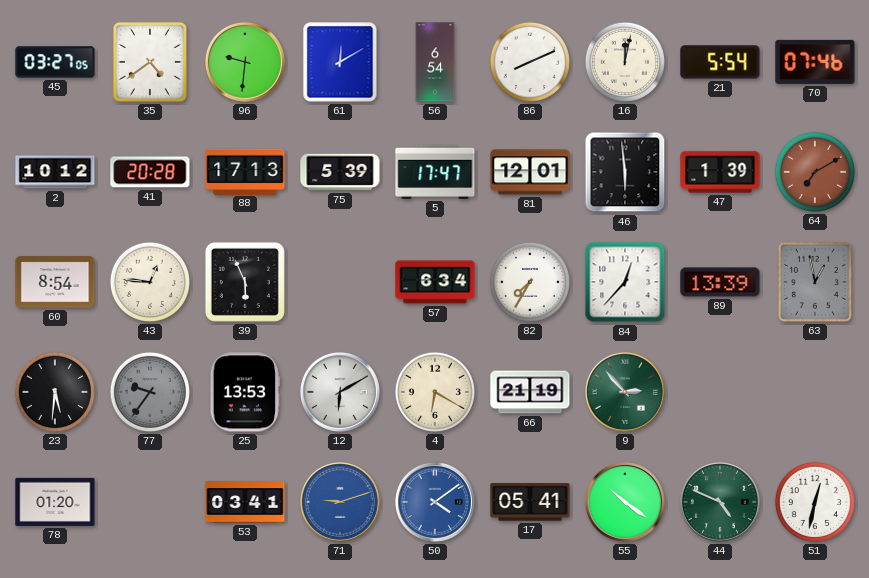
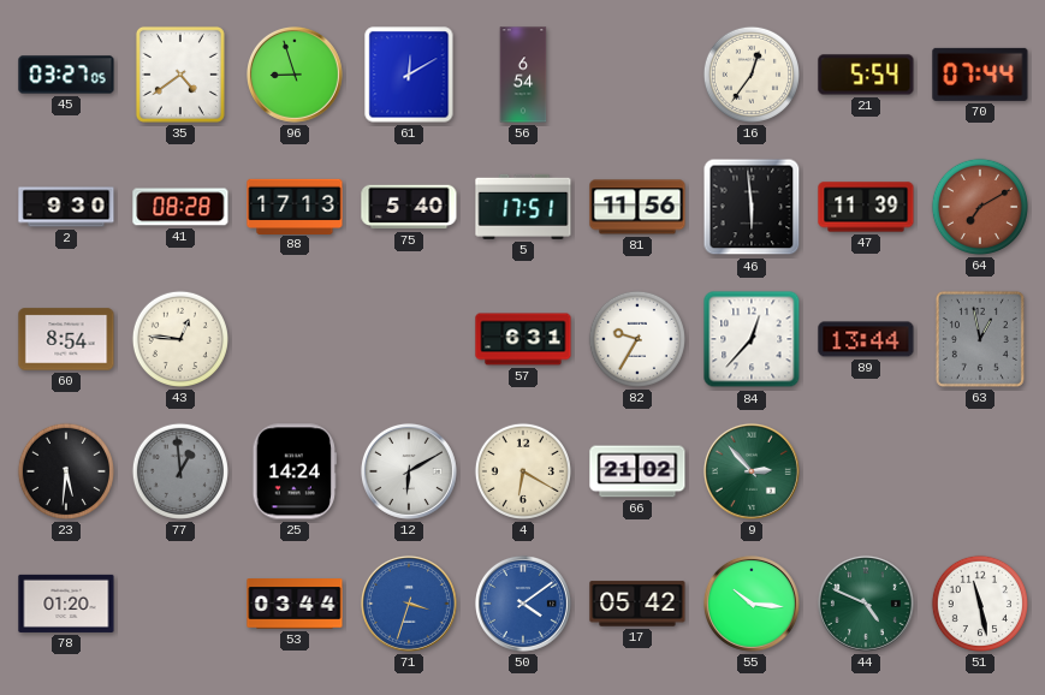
96: 9:31 -> 8:57 (295, 75)
86: 8:11 -> none (530, 62)
16: 12:02 -> 12:36 (752, 75)
70: 07:46 -> 07:44 (980, 75)
2: 10:12 -> 9:30 (66, 207)
41: 20:28 -> 08:28 (180, 207)
75: 5:39 -> 5:40 (409, 207)
5: 17:47 -> 17:51 (523, 207)
81: 12:01 -> 11:56 (637, 207)
47: 1:39 -> 11:39 (866, 207)
39: 5:56 -> none (245, 282)
57: 6:34 -> 6:31 (523, 339)
82: 7:35 -> 9:35 (637, 339)
89: 13:39 -> 13:44 (866, 339)
77: 9:36 -> 12:59 (180, 471)
25: 13:53 -> 14:24 (293, 471)
66: 21:19 -> 21:02 (637, 471)
53: 03:41 -> 03:44 (295, 604)
71: 9:12 -> 3:33 (409, 604)
17: 05:41 -> 05:42 (637, 604)
55: 10:21 -> 10:16 (752, 604)
51: 12:32 -> 11:28 (980, 604)
